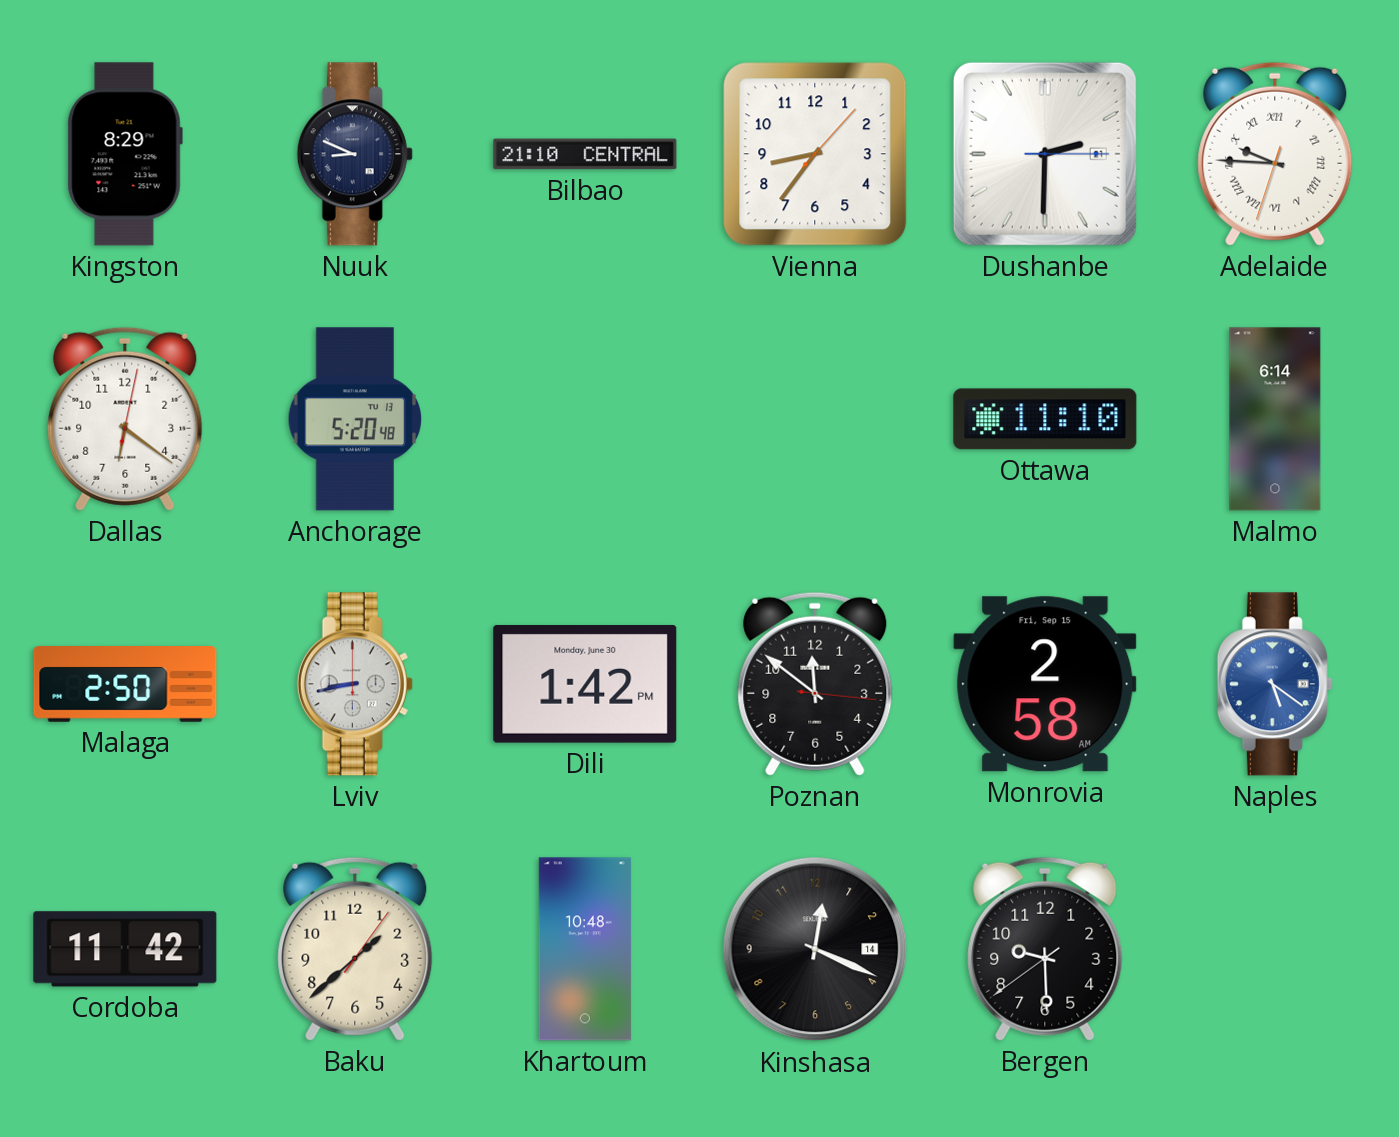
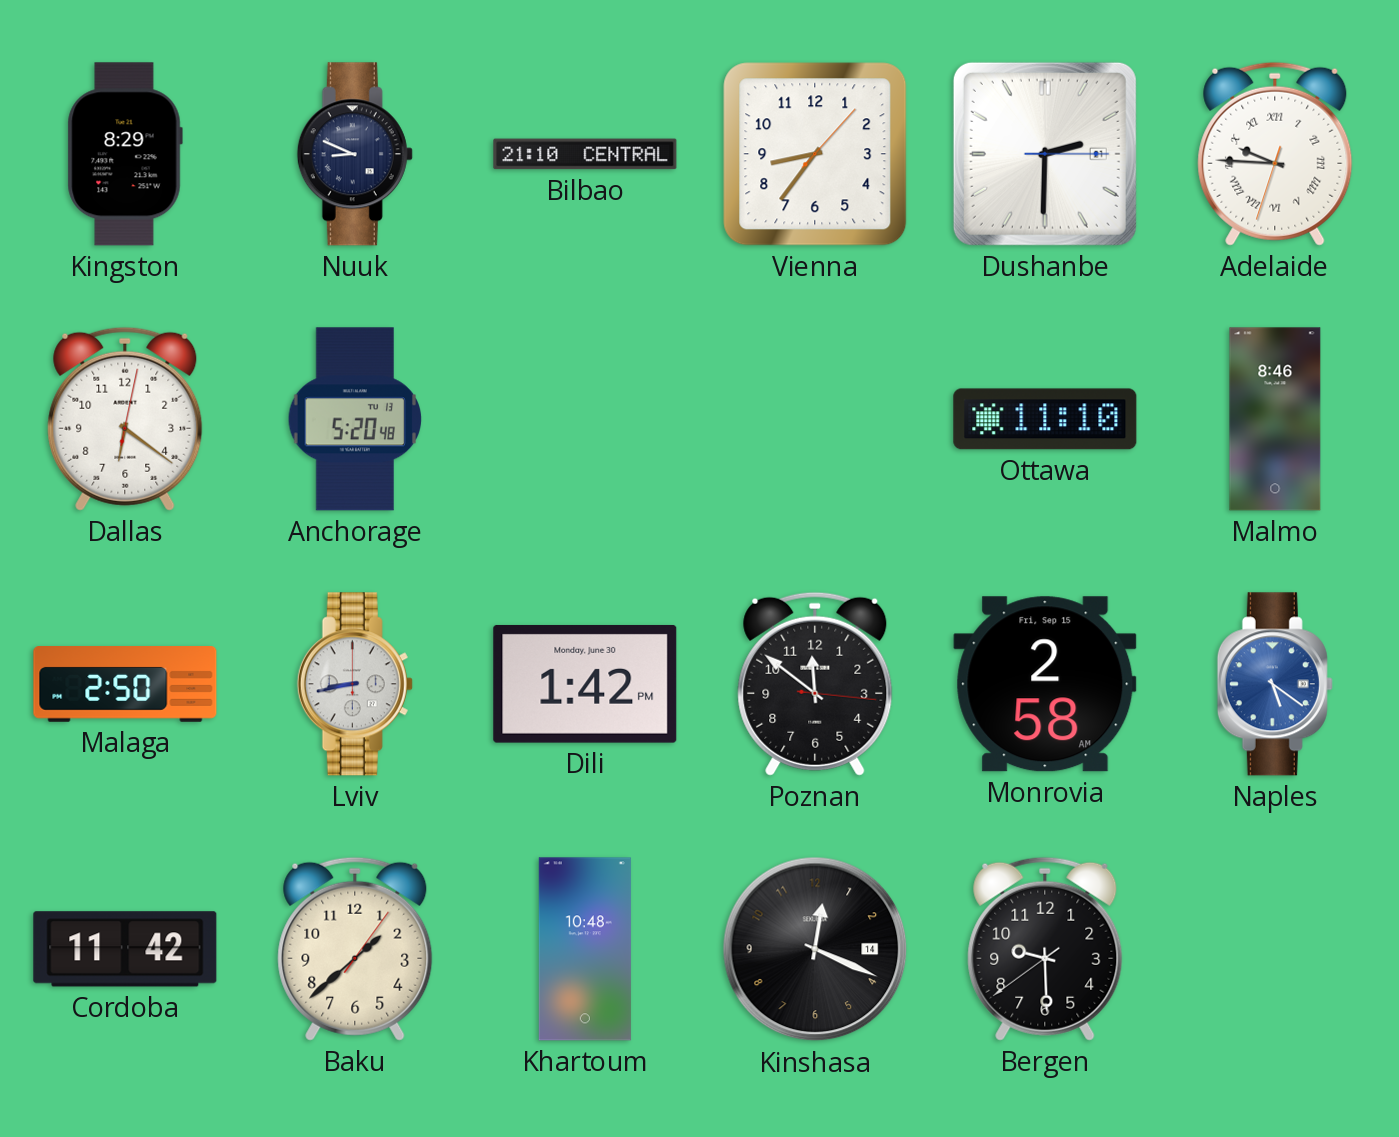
Malmo: 6:14 -> 8:46 (1275, 419)
